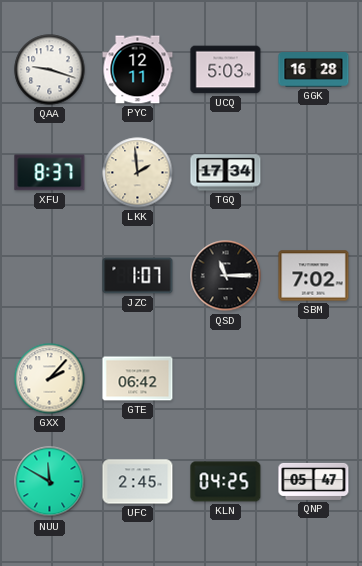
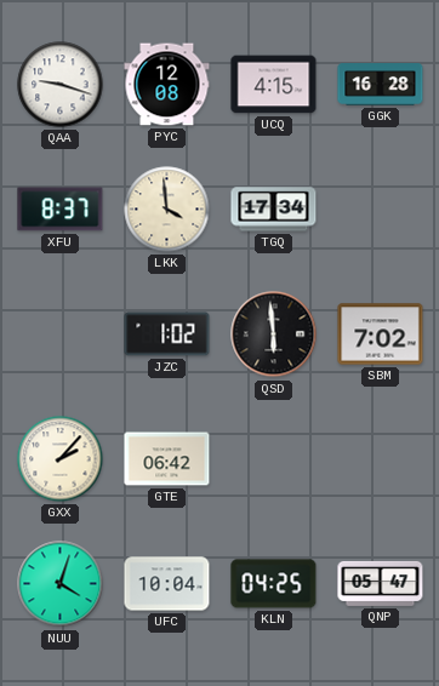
PYC: 12:11 -> 12:08 (167, 85)
UCQ: 5:03 -> 4:15 (274, 85)
LKK: 1:59 -> 3:59 (167, 210)
JZC: 1:07 -> 1:02 (167, 335)
QSD: 11:15 -> 5:59 (274, 335)
NUU: 11:50 -> 4:03 (61, 584)
UFC: 2:45 -> 10:04 (167, 584)
